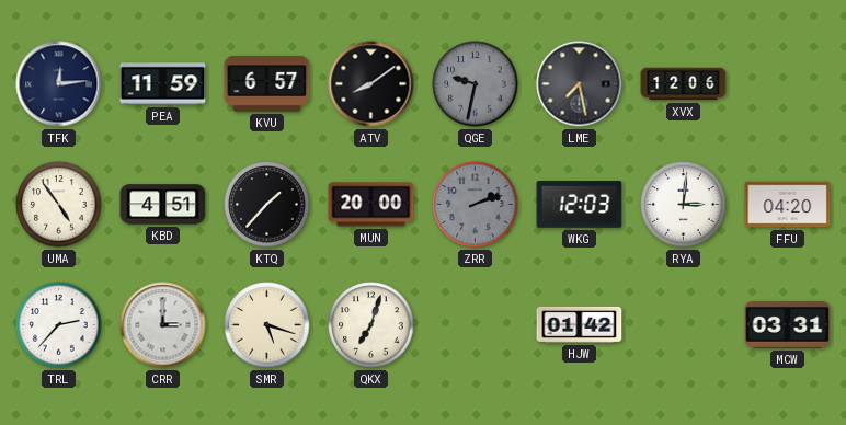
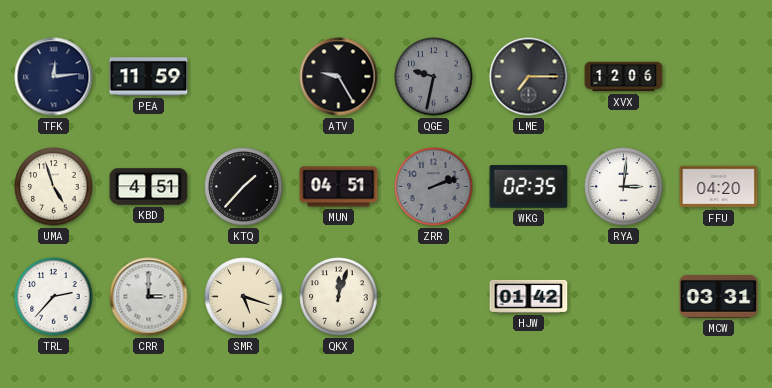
KVU: 6:57 -> none (267, 84)
ATV: 8:09 -> 9:25 (339, 77)
LME: 7:28 -> 7:15 (529, 77)
UMA: 4:54 -> 4:57 (54, 187)
MUN: 20:00 -> 04:51 (339, 187)
WKG: 12:03 -> 02:35 (529, 187)
QKX: 7:03 -> 12:03 (339, 297)
